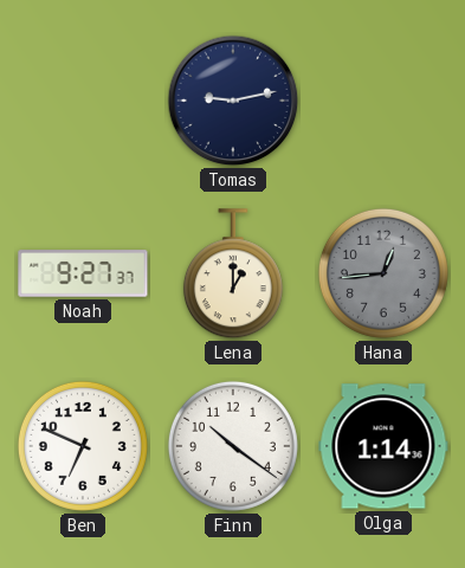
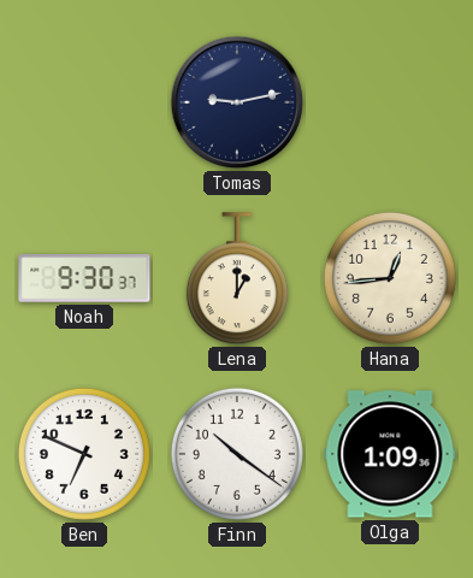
Noah: 9:27 -> 9:30 (84, 278)
Hana dial: grey -> cream (390, 278)
Olga: 1:14 -> 1:09 (390, 454)
